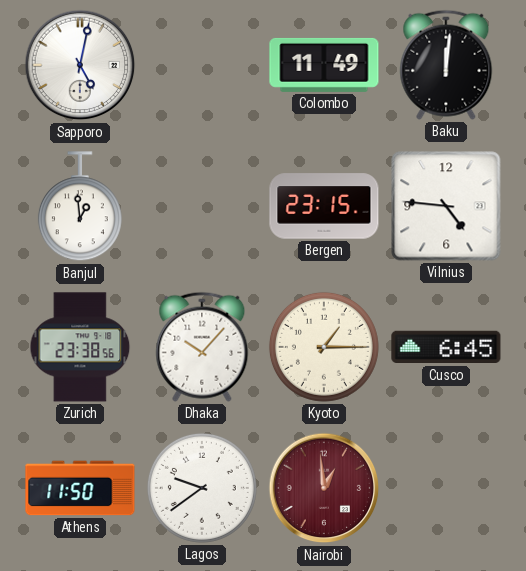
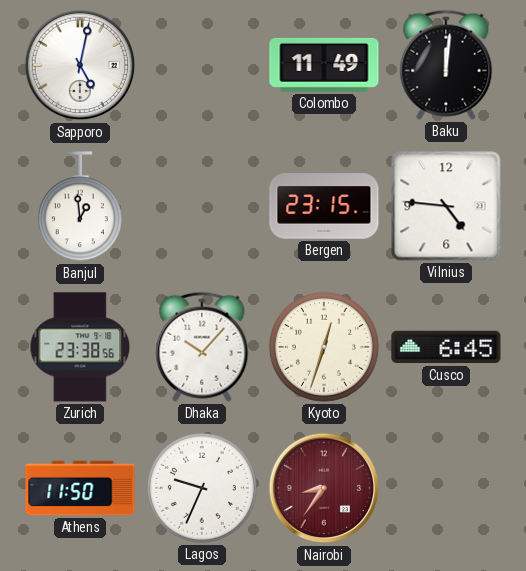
Kyoto: 1:15 -> 12:33 (324, 347)
Lagos: 9:39 -> 9:34 (202, 488)
Nairobi: 12:59 -> 8:36 (324, 488)
